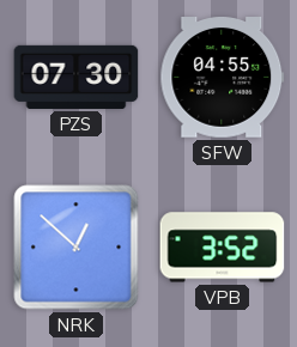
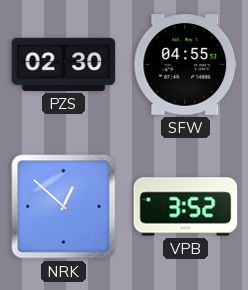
PZS: 07:30 -> 02:30 (64, 64)
